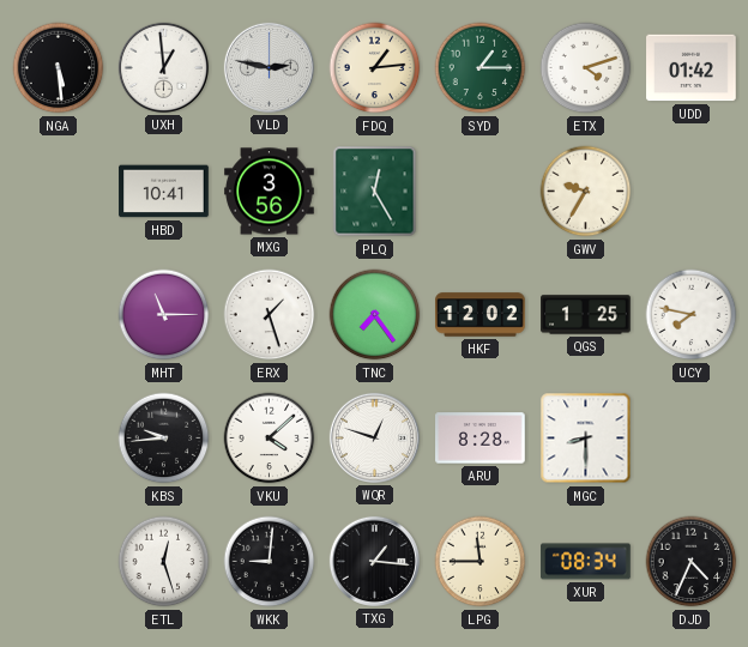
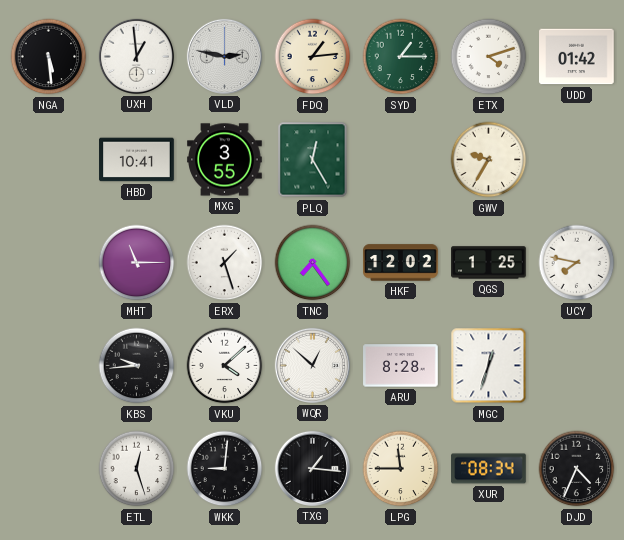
MXG: 3:56 -> 3:55 (225, 160)
WQR: 12:48 -> 12:52 (312, 365)
MGC: 8:30 -> 12:33 (489, 366)
